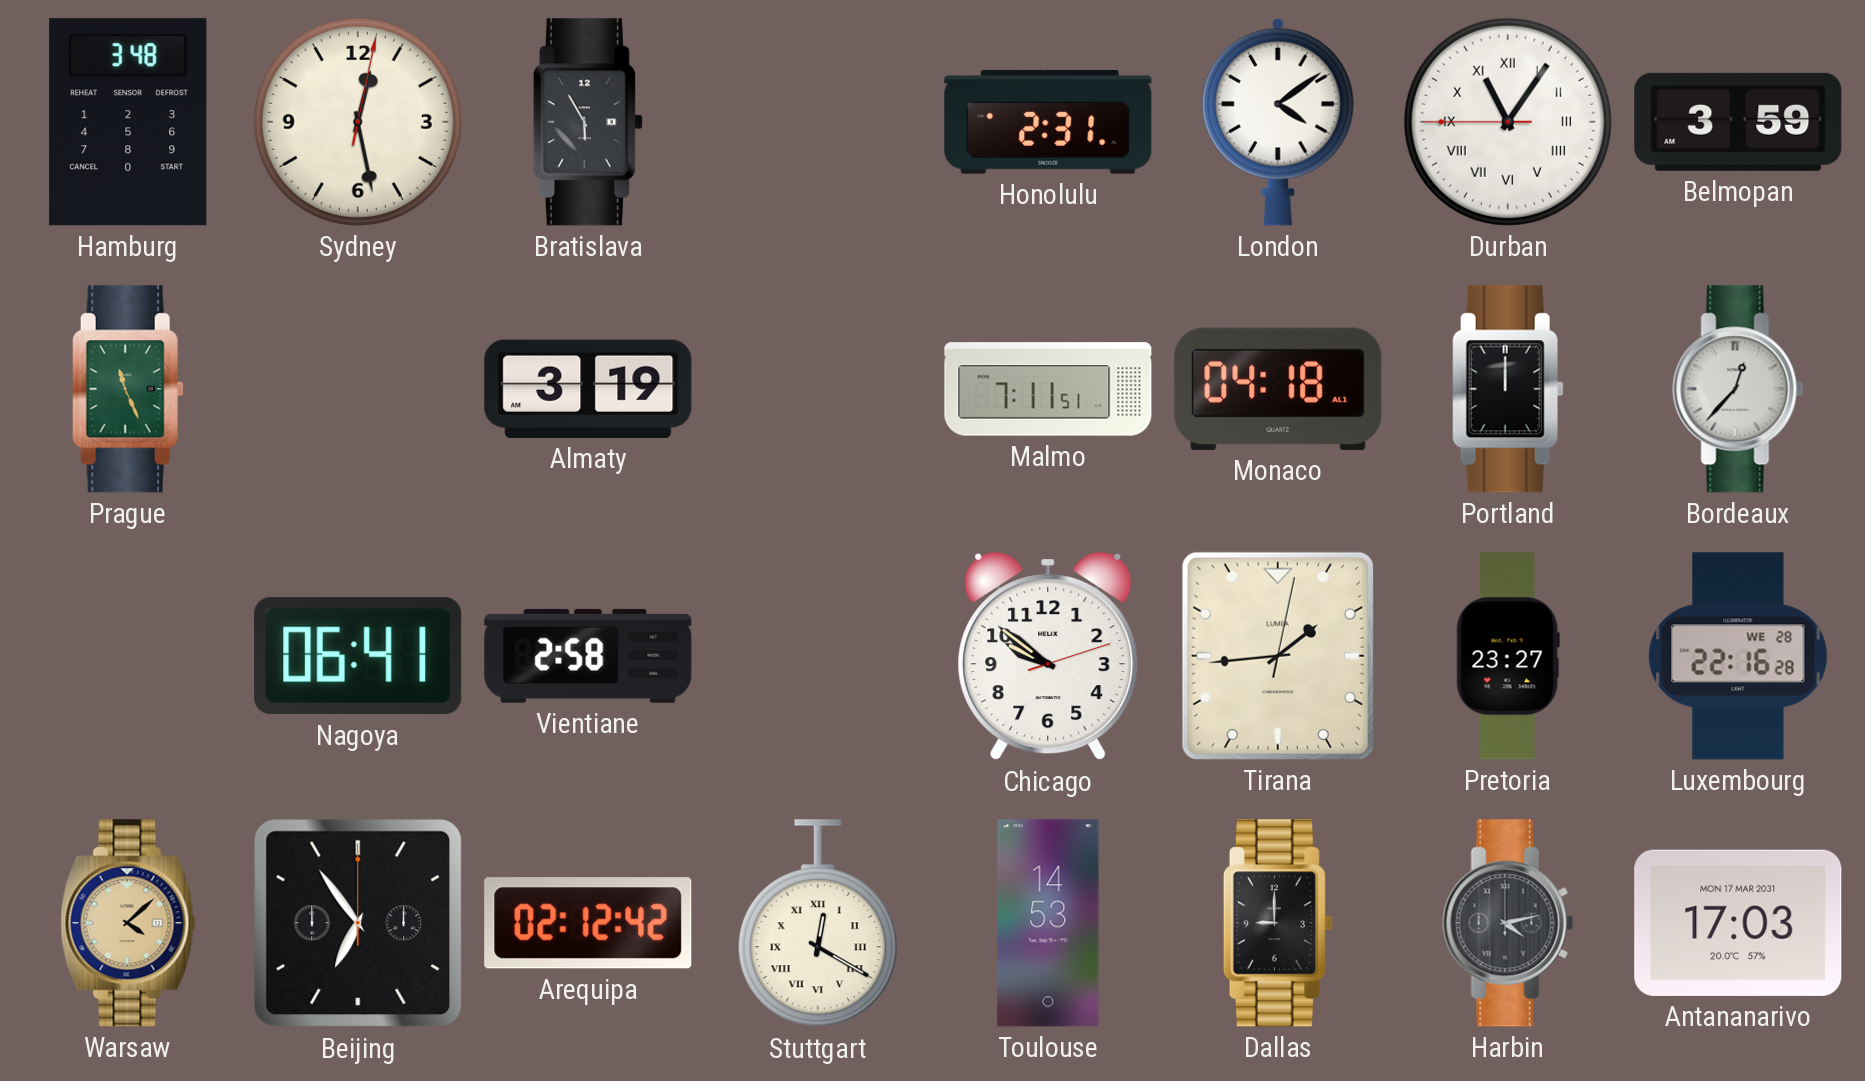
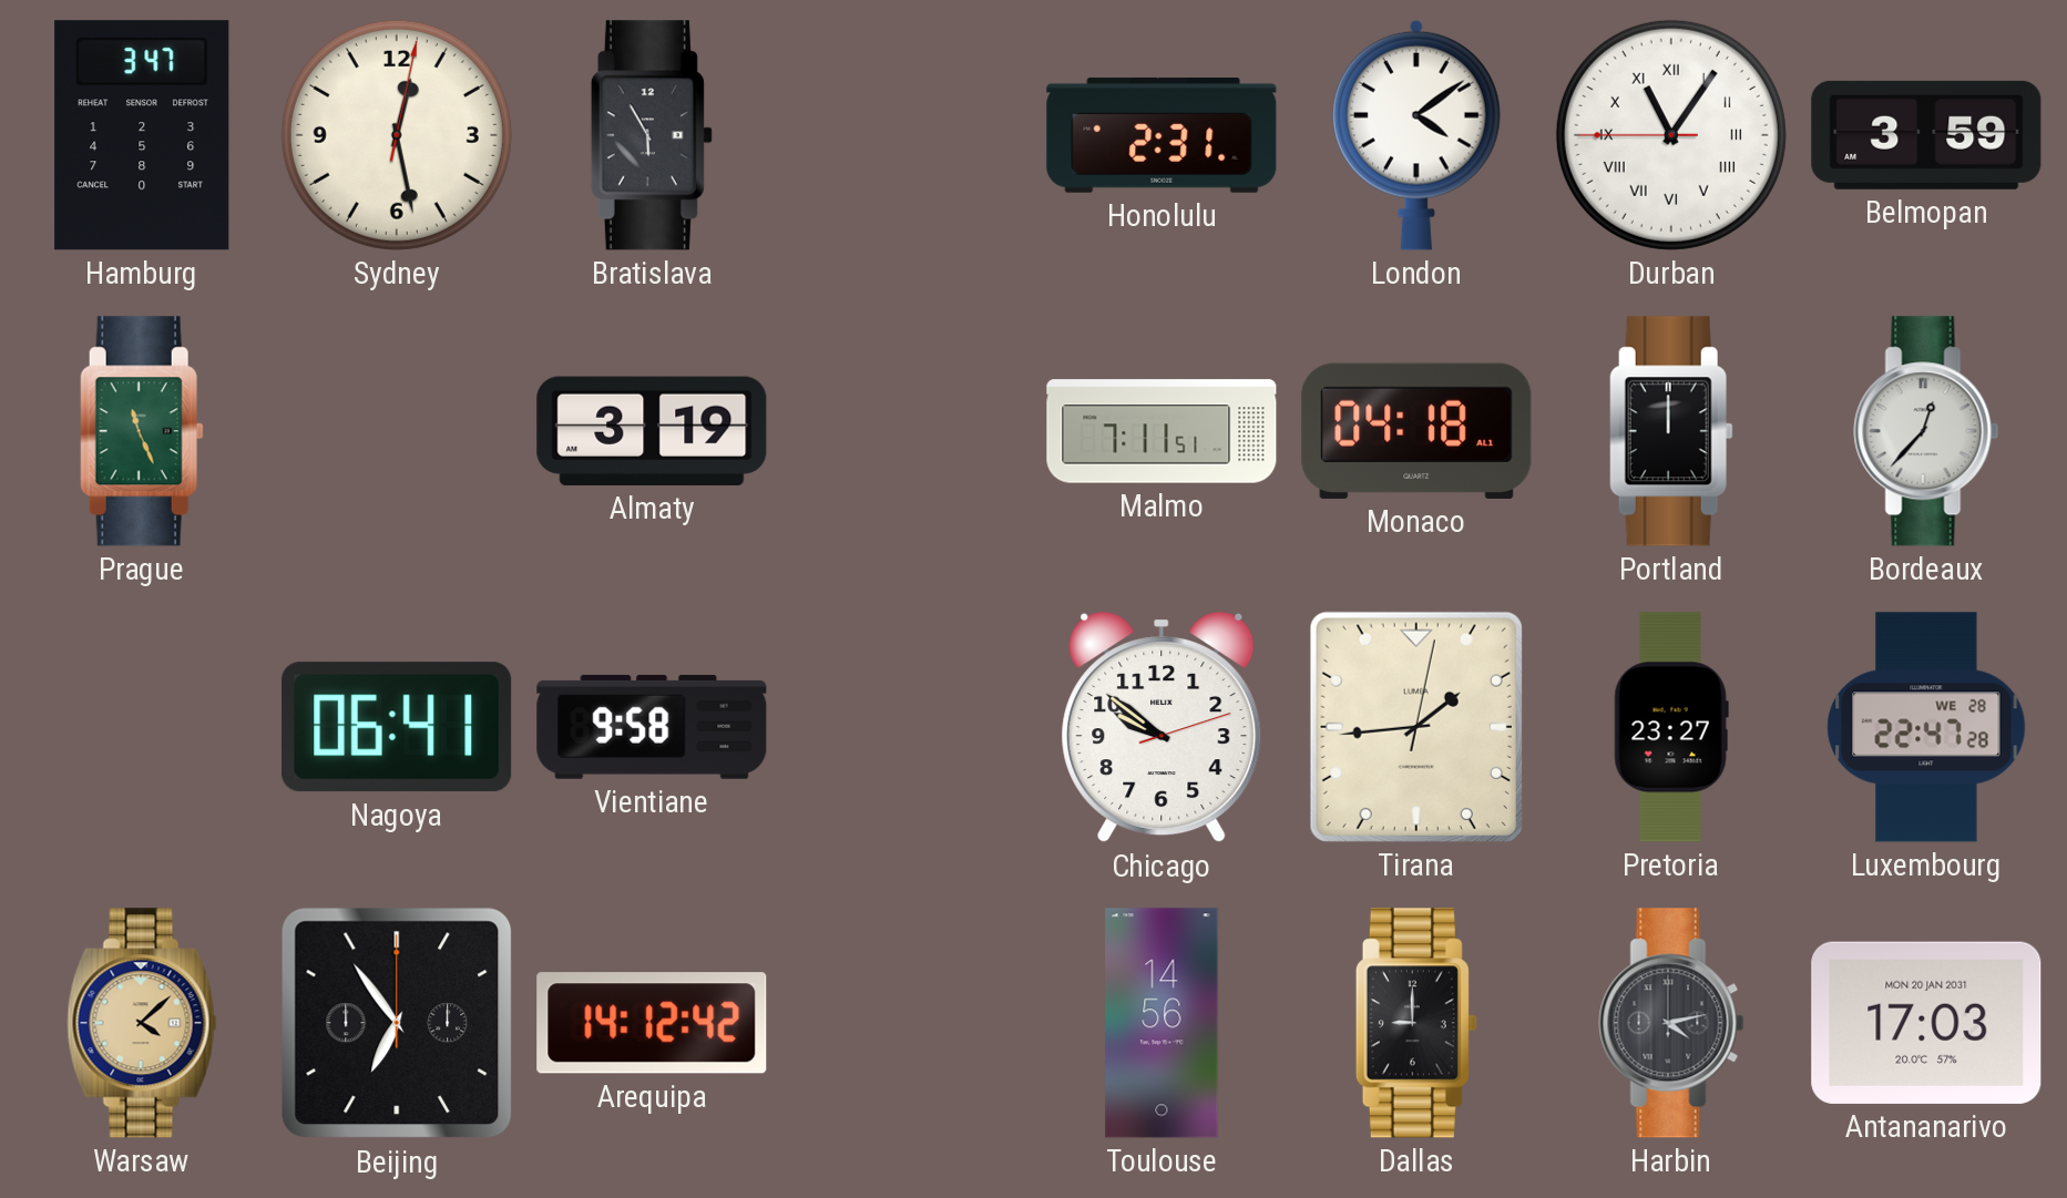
Hamburg: 3:48 -> 3:47 (142, 135)
Vientiane: 2:58 -> 9:58 (652, 727)
Luxembourg: 22:16 -> 22:47 (1926, 727)
Arequipa: 02:12 -> 14:12 (652, 1023)
Stuttgart: 12:20 -> none (818, 924)
Toulouse: 14:53 -> 14:56 (1162, 1023)
Antananarivo date: MON 17 MAR 2031 -> MON 20 JAN 2031 (1926, 1023)
